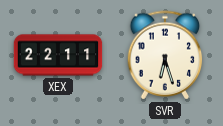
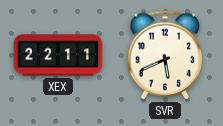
SVR: 6:27 -> 5:41 (165, 55)
